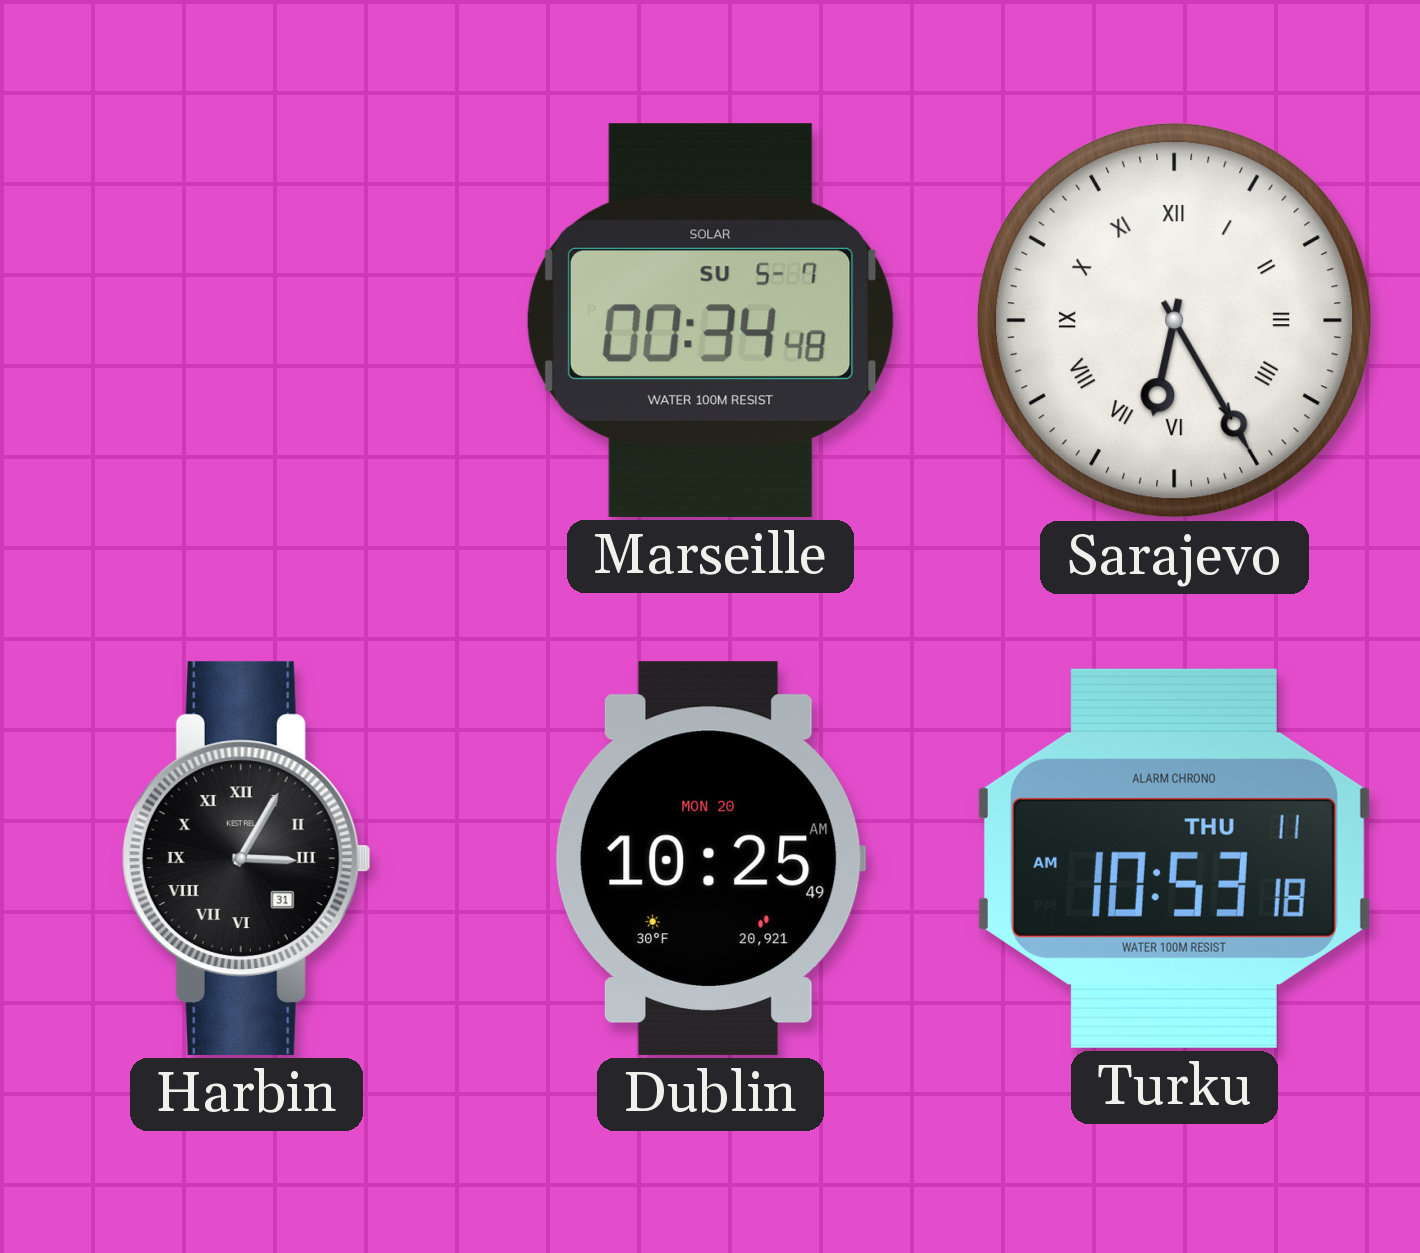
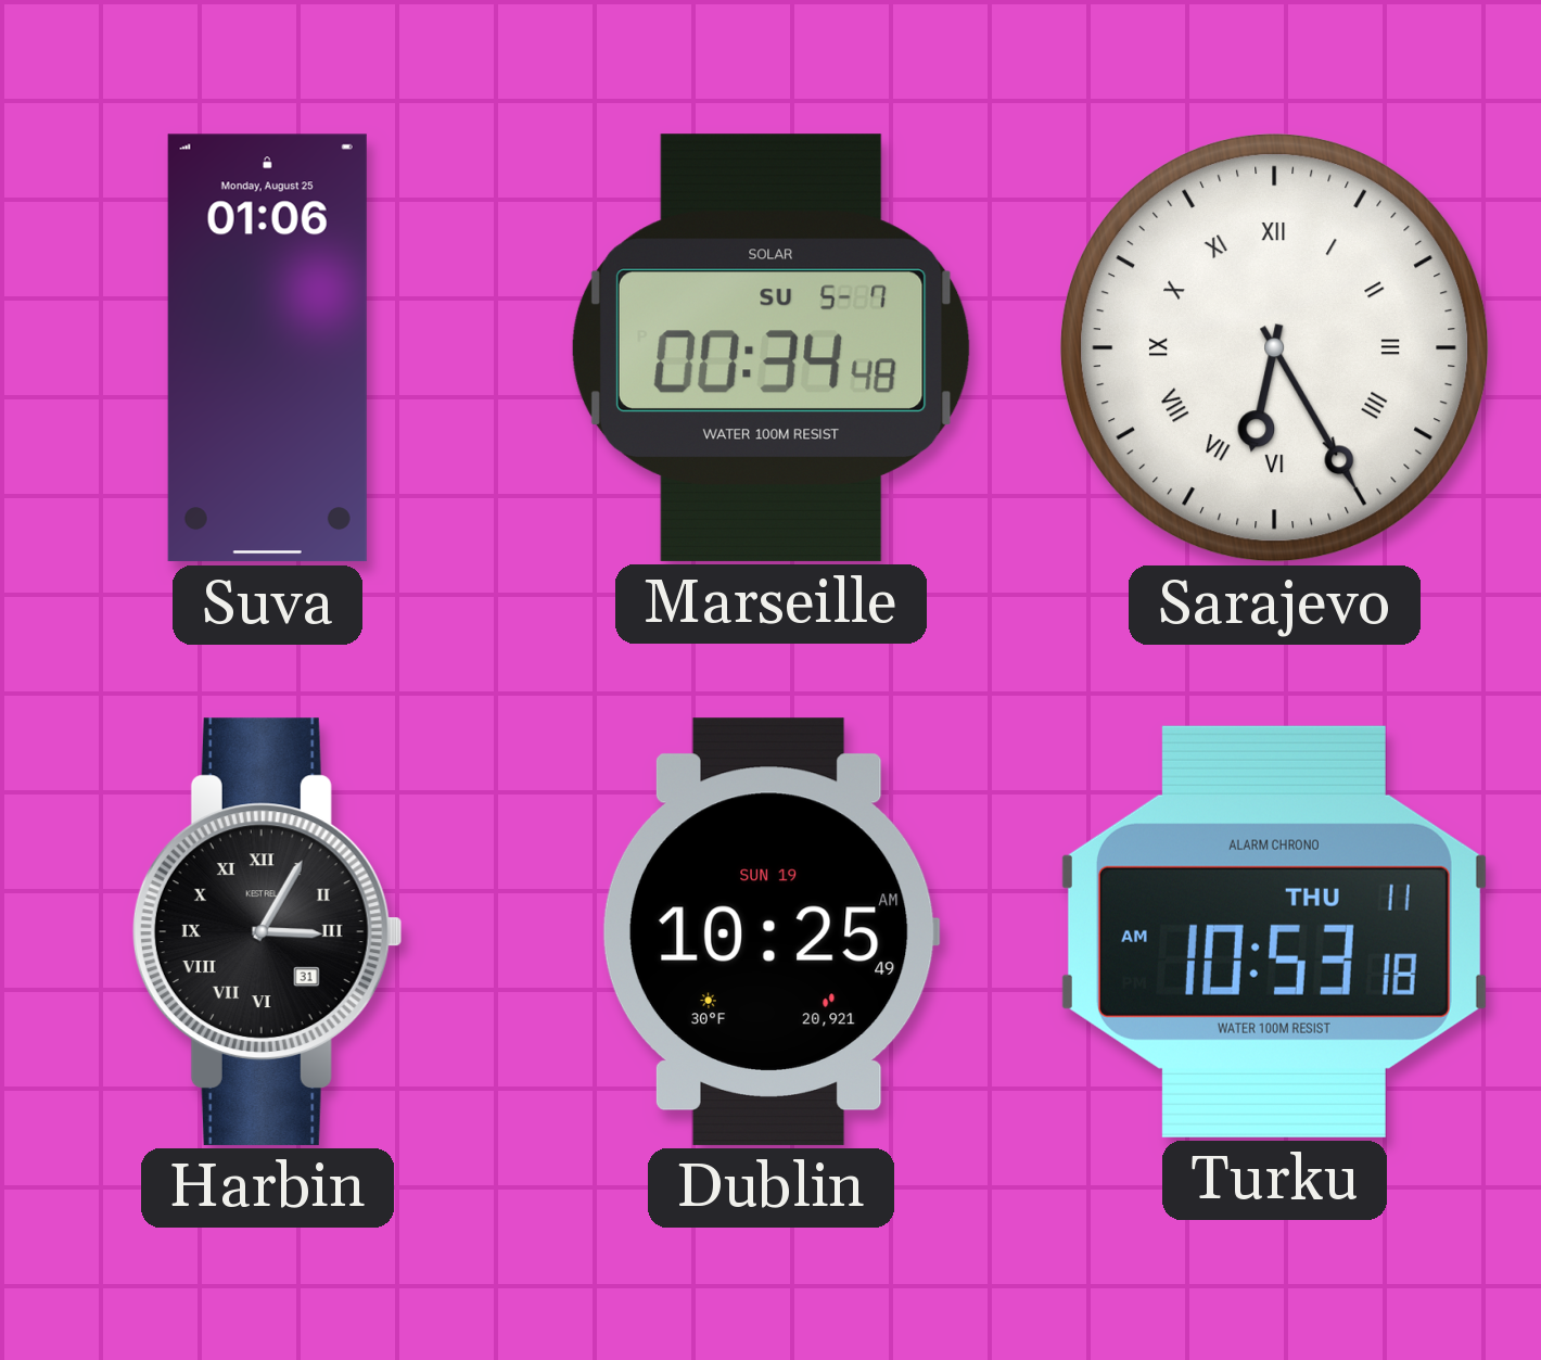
Suva: none -> 01:06 (267, 348)
Dublin date: MON 20 -> SUN 19 (770, 931)
